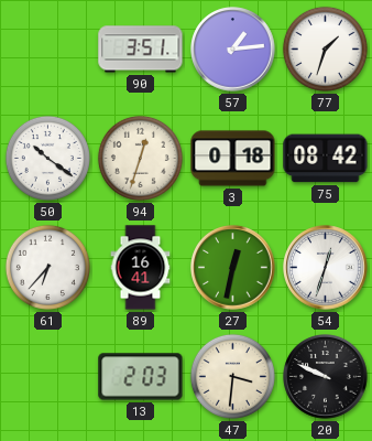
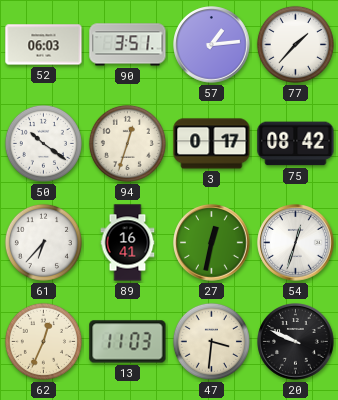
52: none -> 06:03 (44, 45)
77: 1:33 -> 1:37 (295, 44)
3: 0:18 -> 0:17 (212, 144)
62: none -> 12:34 (43, 341)
13: 2:03 -> 11:03 (128, 342)
